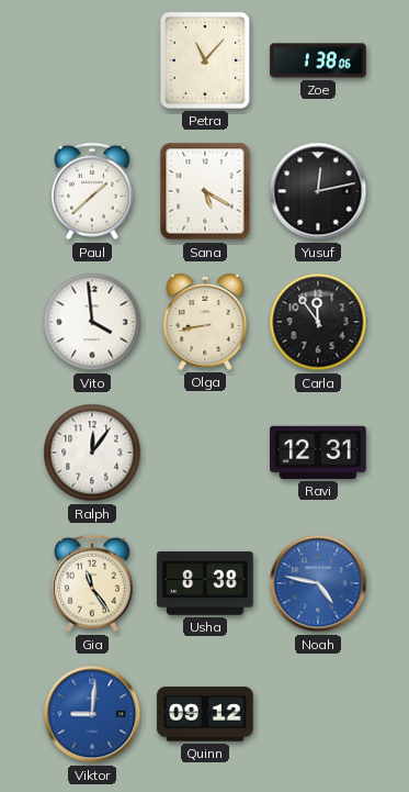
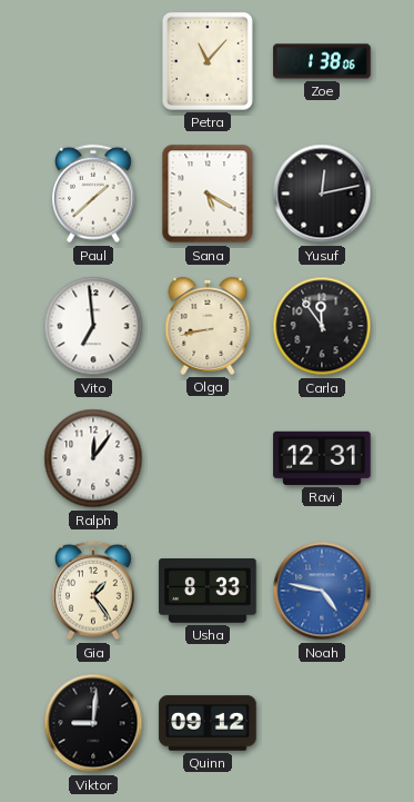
Vito: 3:59 -> 6:59 (93, 326)
Gia: 11:24 -> 1:24 (94, 591)
Usha: 8:38 -> 8:33 (208, 592)
Viktor dial: blue -> black (93, 723)
